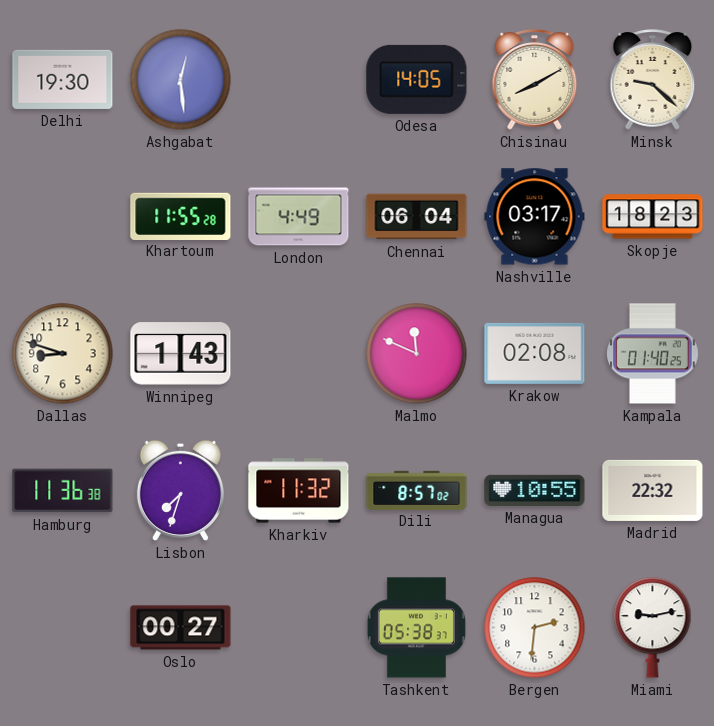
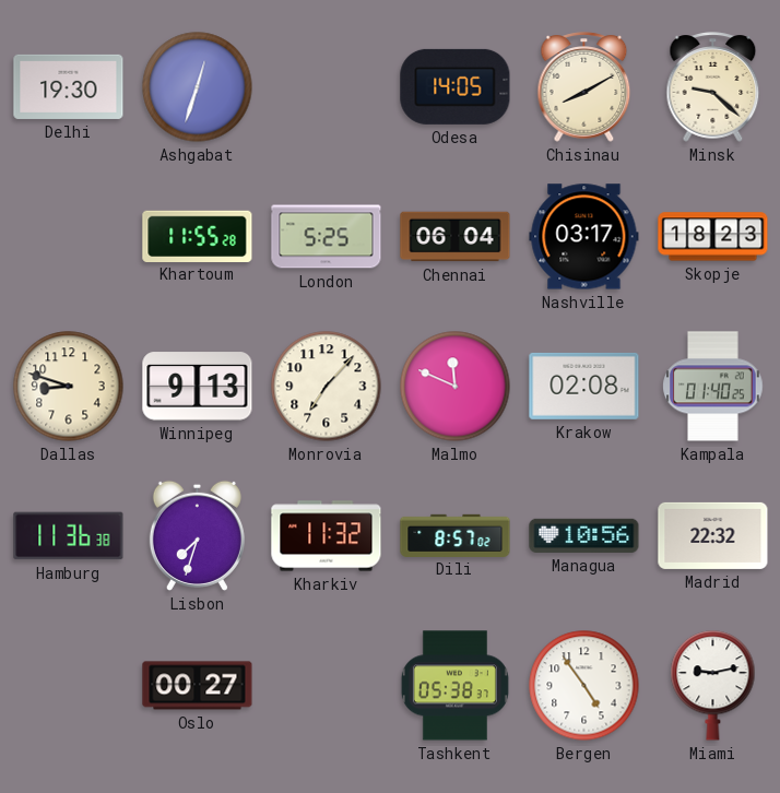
Ashgabat: 12:29 -> 12:33 (198, 87)
London: 4:49 -> 5:25 (327, 237)
Winnipeg: 1:43 -> 9:13 (198, 387)
Monrovia: none -> 7:07 (327, 387)
Managua: 10:55 -> 10:56 (584, 535)
Bergen: 2:31 -> 4:54 (584, 686)
